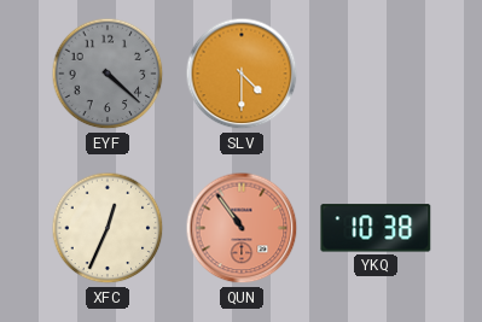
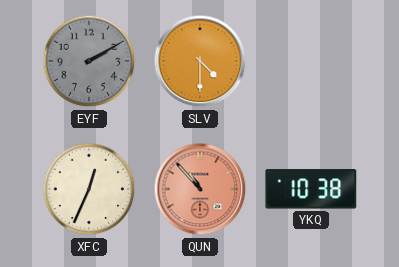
EYF: 4:22 -> 2:10 (89, 61)
QUN: 10:54 -> 10:53 (200, 189)
